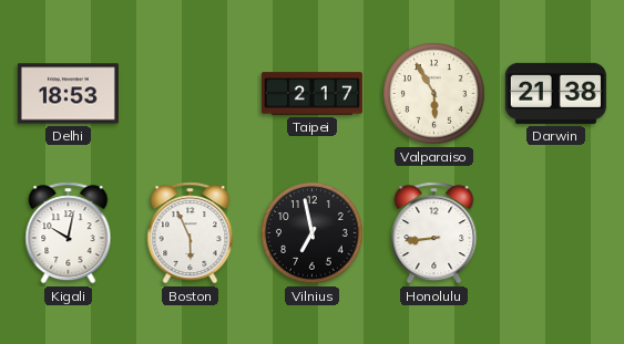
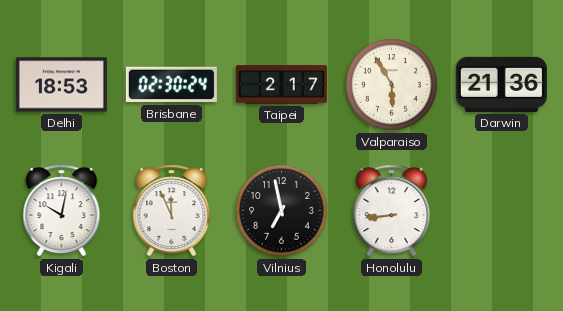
Brisbane: none -> 02:30 (171, 85)
Darwin: 21:38 -> 21:36 (501, 84)
Boston: 5:56 -> 11:56 (172, 211)
